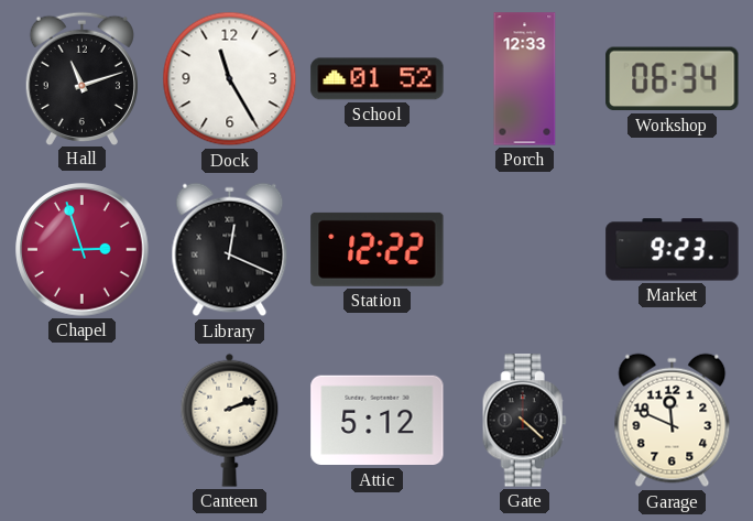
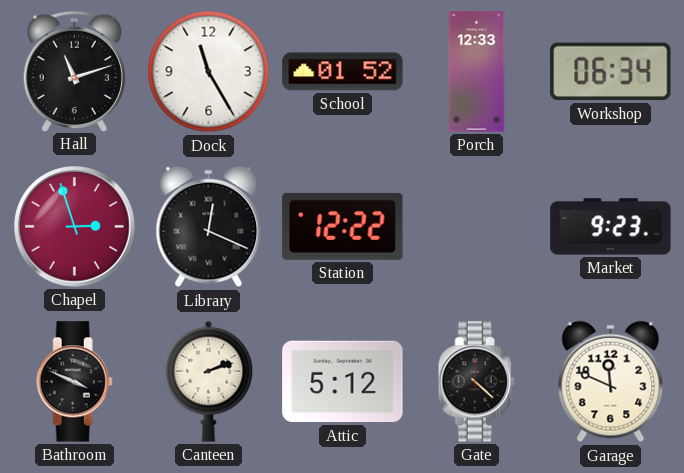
Bathroom: none -> 3:49 (74, 382)
